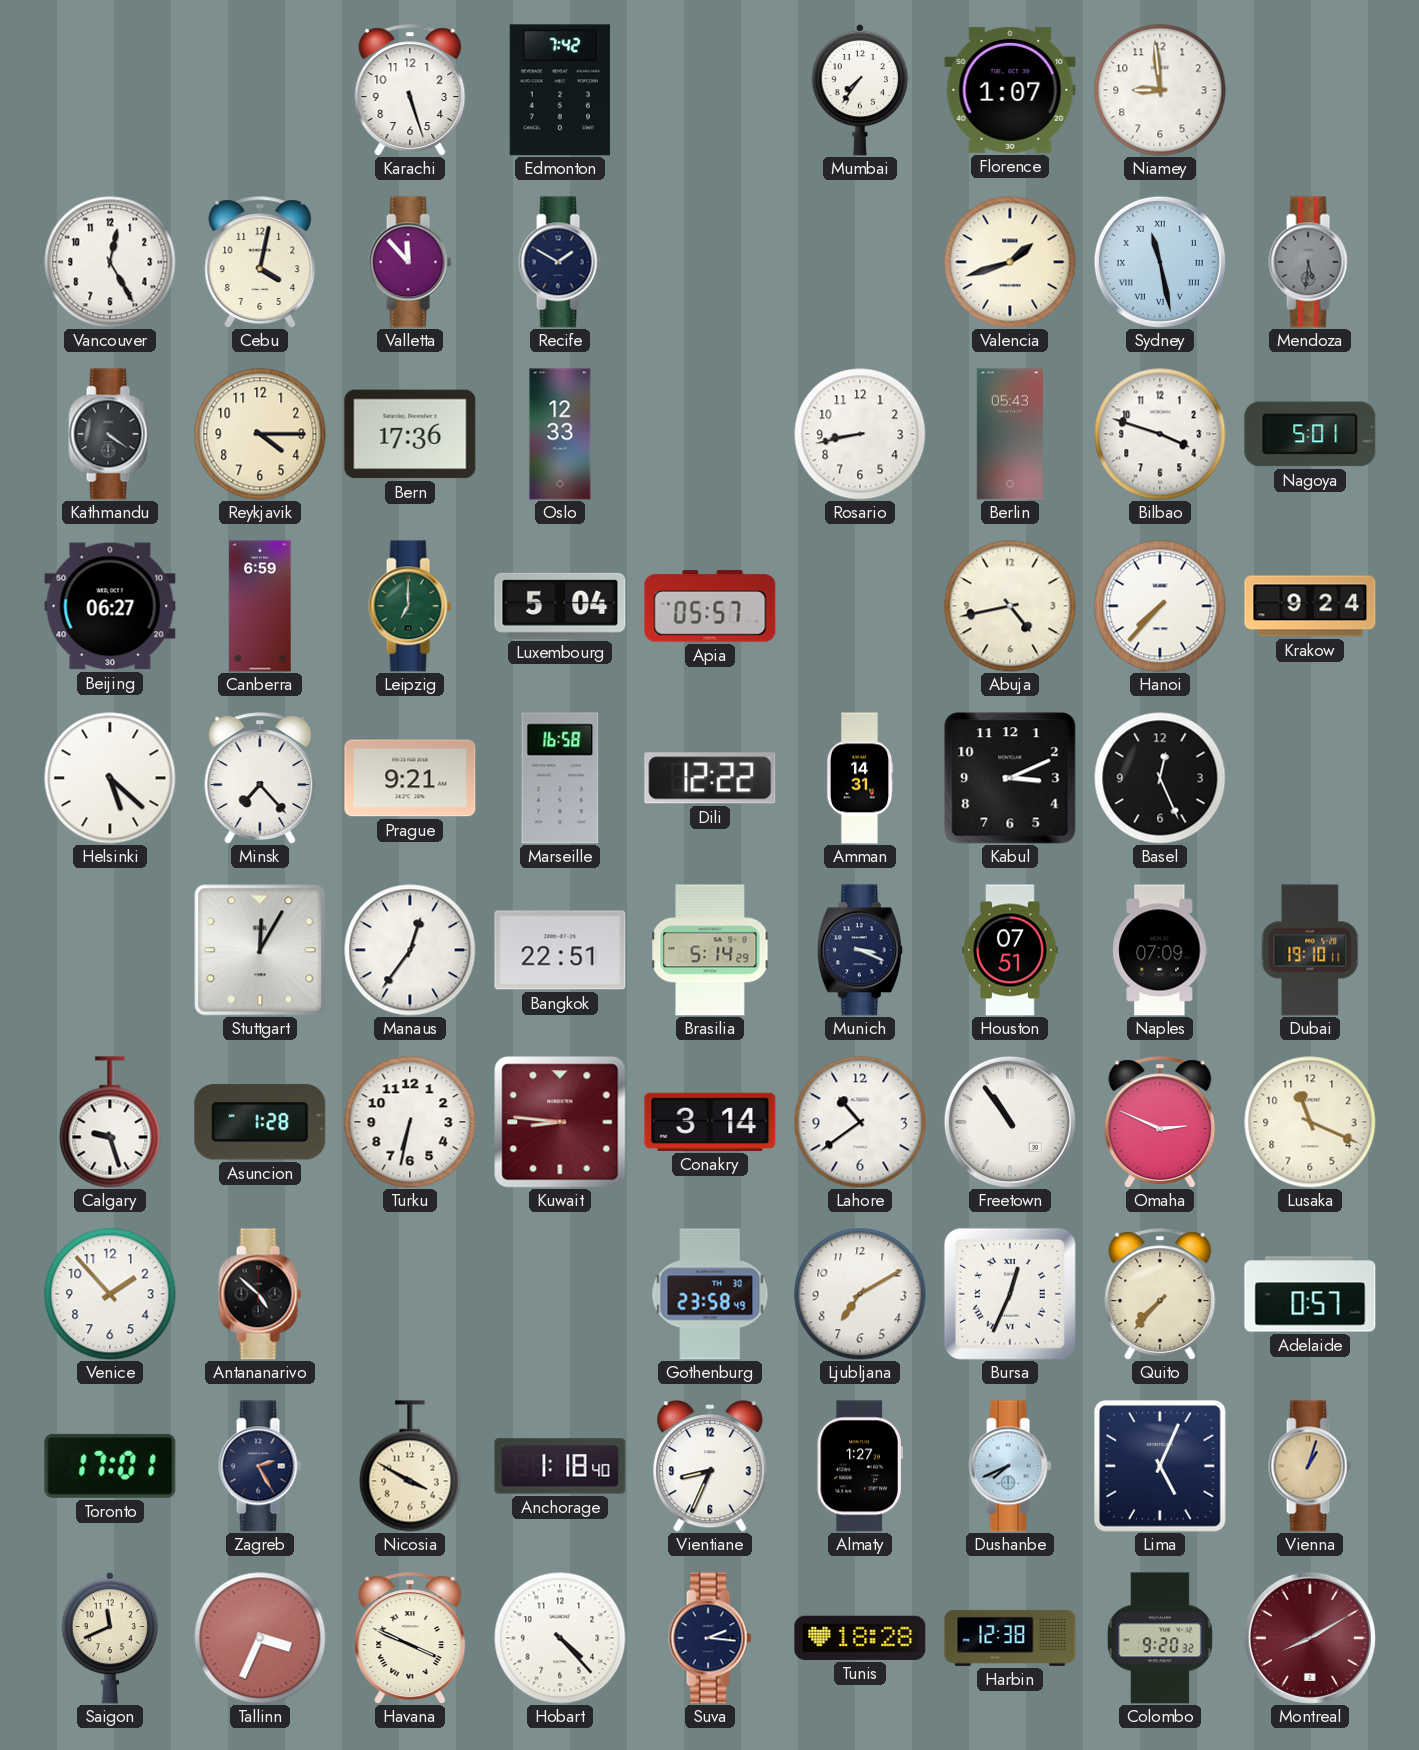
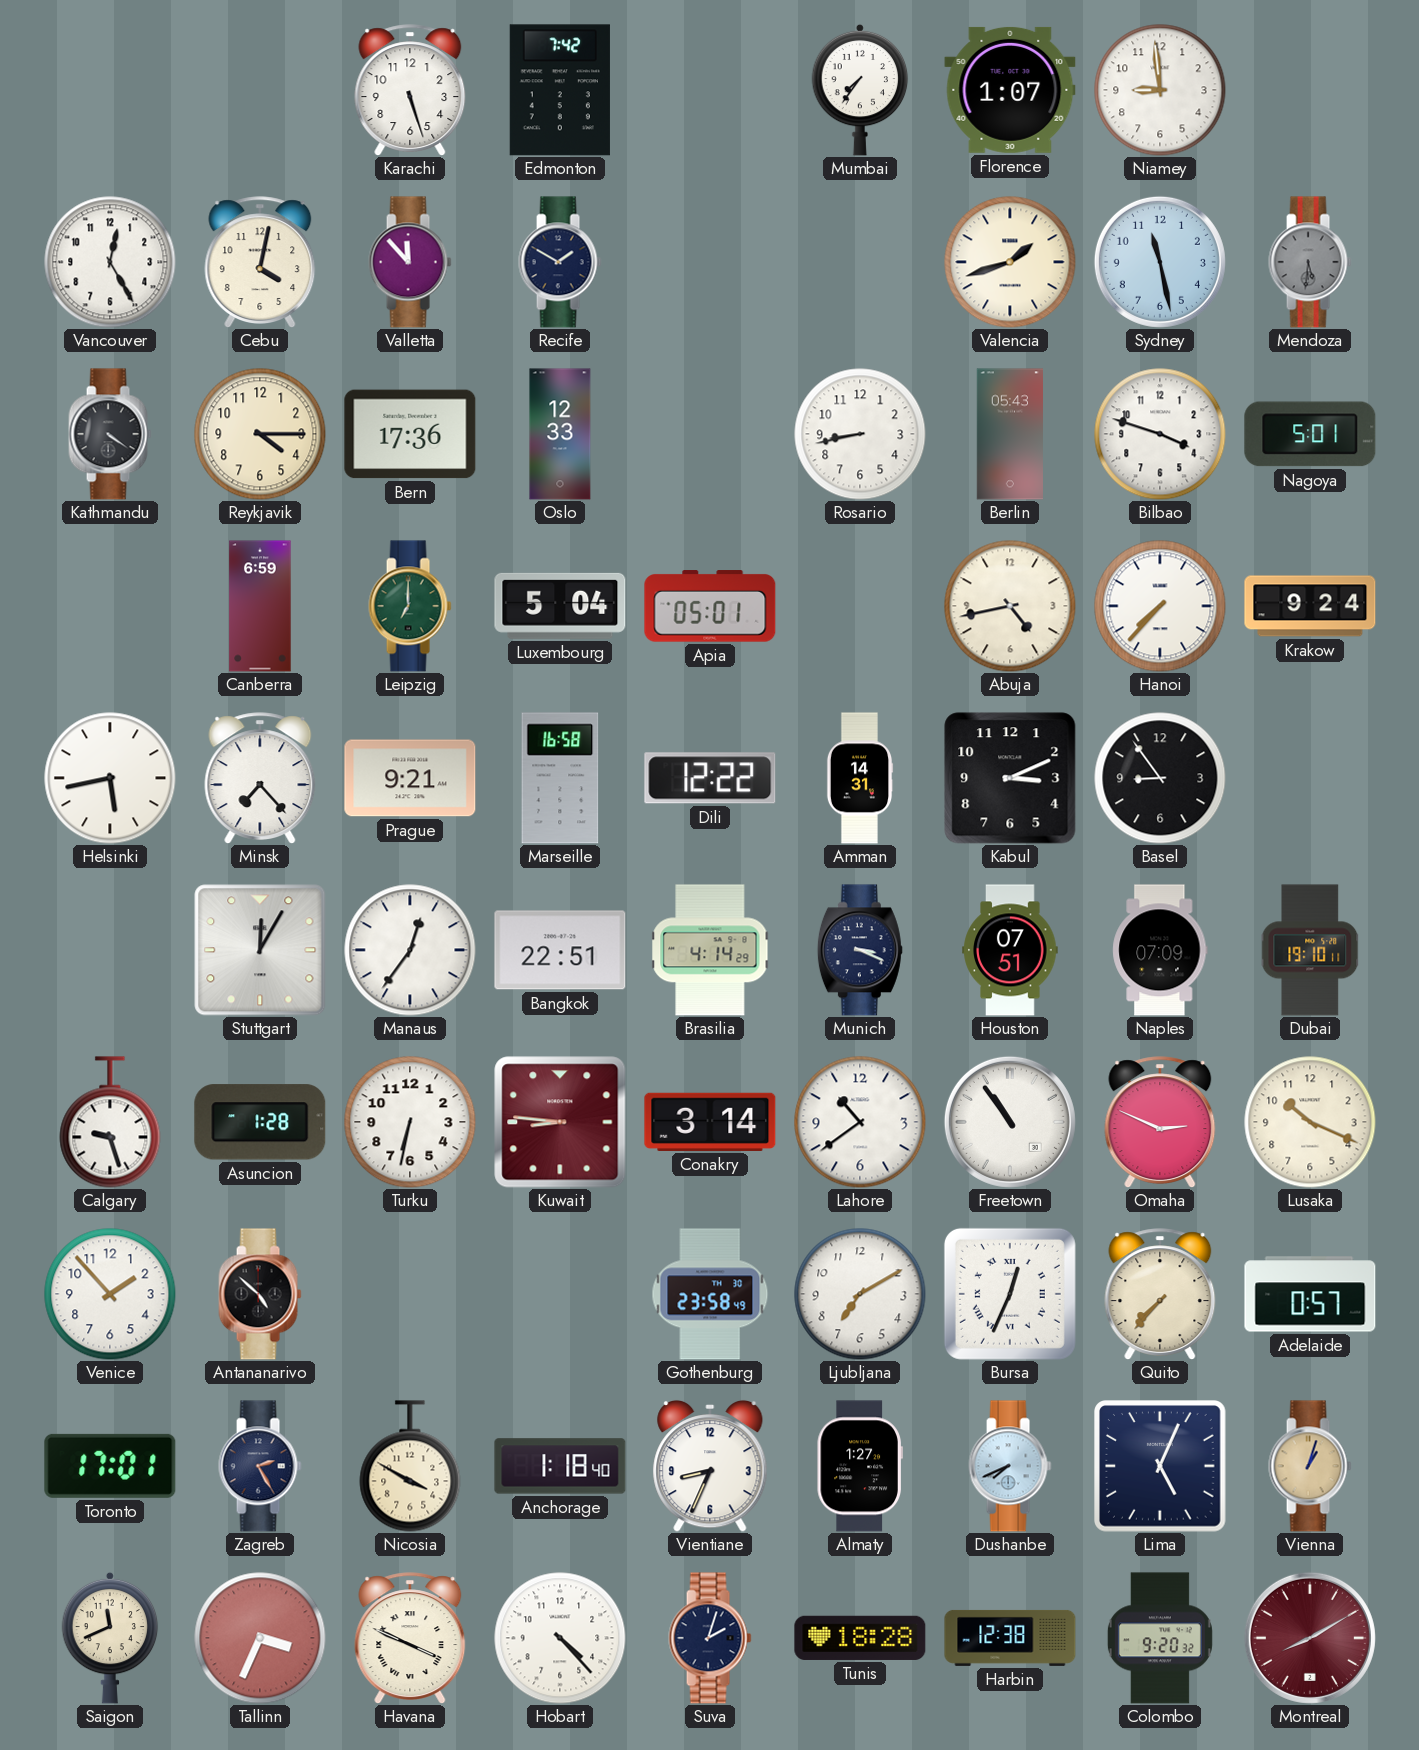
Sydney numerals: Roman -> Arabic (1160, 262)
Beijing: 06:27 -> none (110, 606)
Apia: 05:57 -> 05:01 (710, 606)
Helsinki: 5:22 -> 5:43 (110, 778)
Basel: 12:26 -> 8:54 (1160, 778)
Brasilia: 5:14 -> 4:14 (710, 950)
Lusaka: 11:19 -> 10:19 (1310, 1122)
Suva: 2:16 -> 2:03 (710, 1638)
